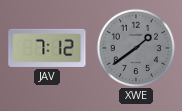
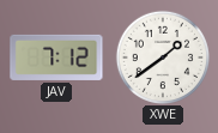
XWE dial: grey -> white (162, 56)
